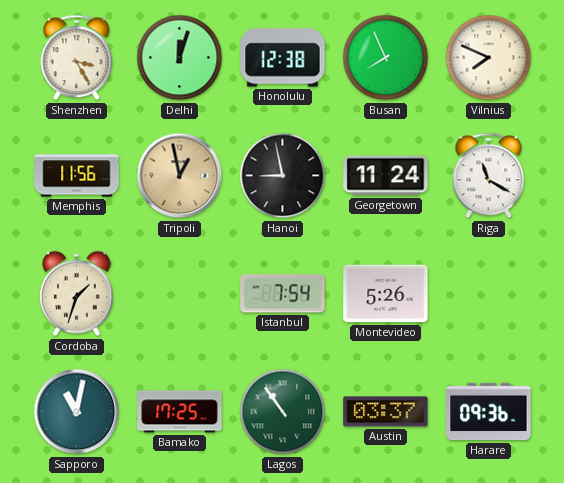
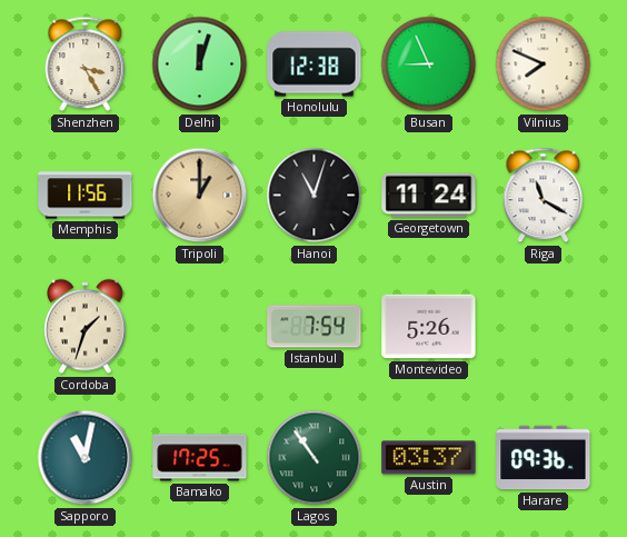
Busan: 7:56 -> 8:56 (429, 64)
Tripoli: 12:58 -> 1:00 (200, 196)
Hanoi: 8:58 -> 11:03 (315, 196)
